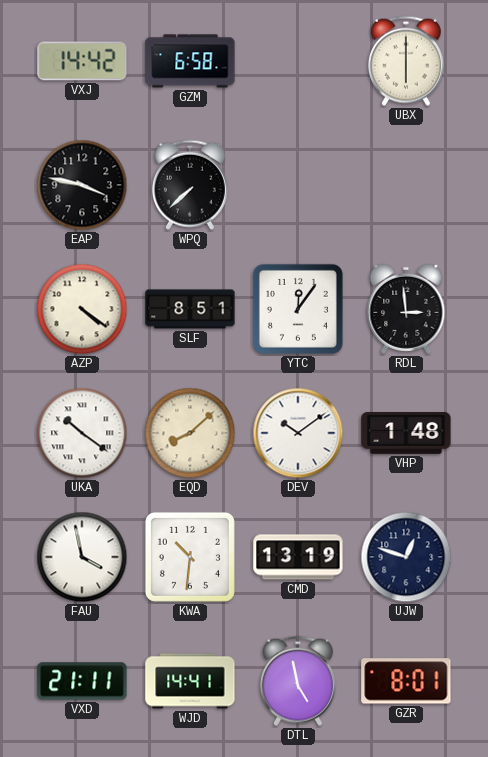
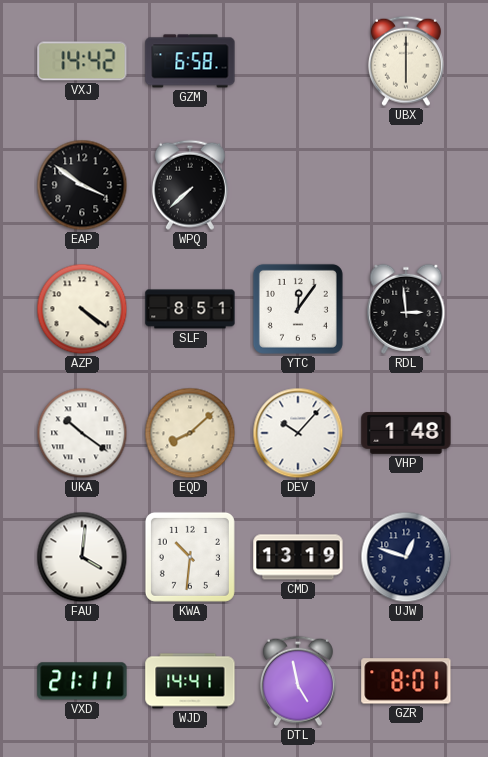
EAP: 3:47 -> 3:51 (82, 185)
DEV: 10:09 -> 10:07 (298, 433)
FAU: 3:58 -> 4:01 (82, 557)
